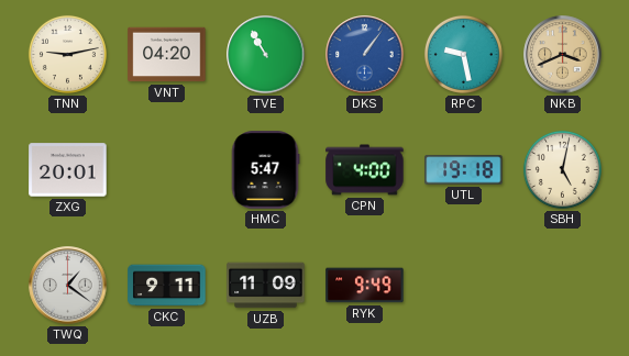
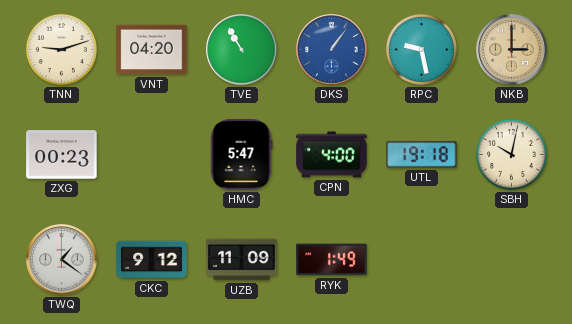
TNN: 9:13 -> 9:12 (61, 49)
NKB: 3:41 -> 3:00 (512, 50)
ZXG: 20:01 -> 00:23 (62, 155)
SBH: 5:02 -> 10:02 (511, 154)
CKC: 9:11 -> 9:12 (152, 260)
RYK: 9:49 -> 1:49 (332, 260)
